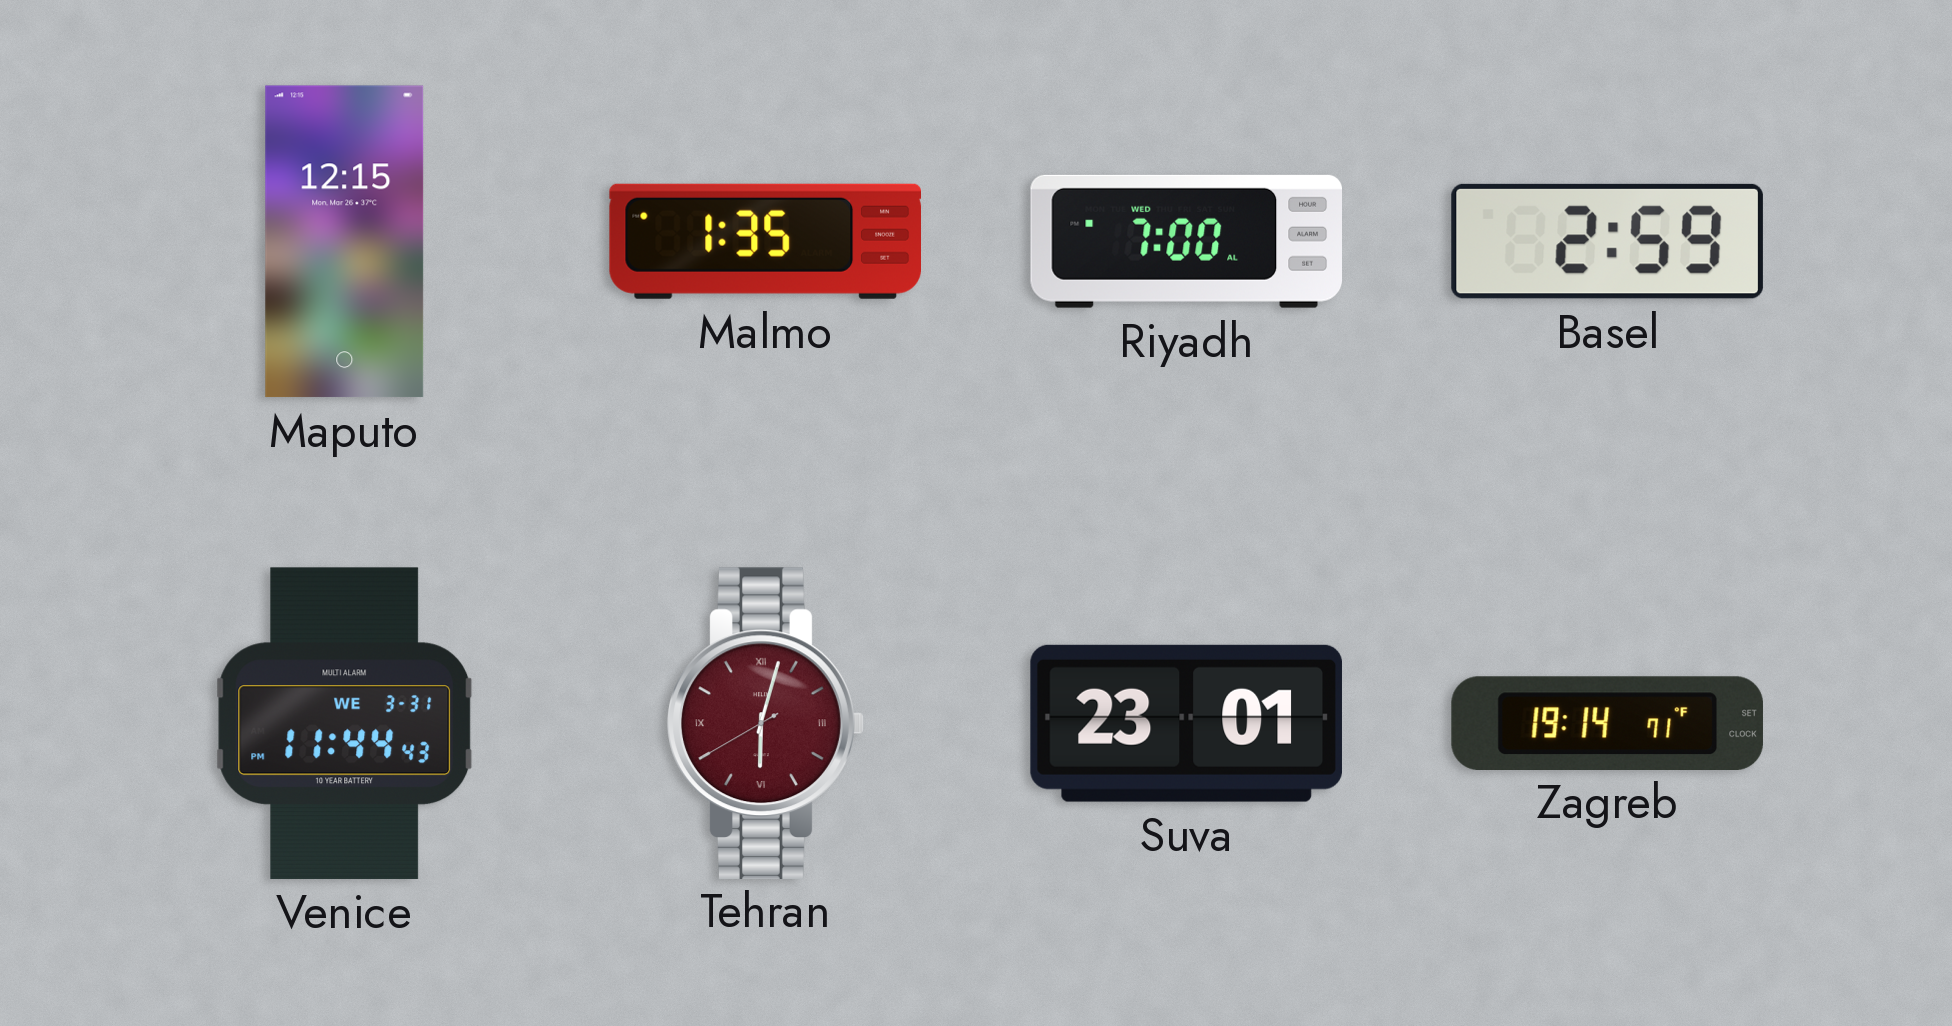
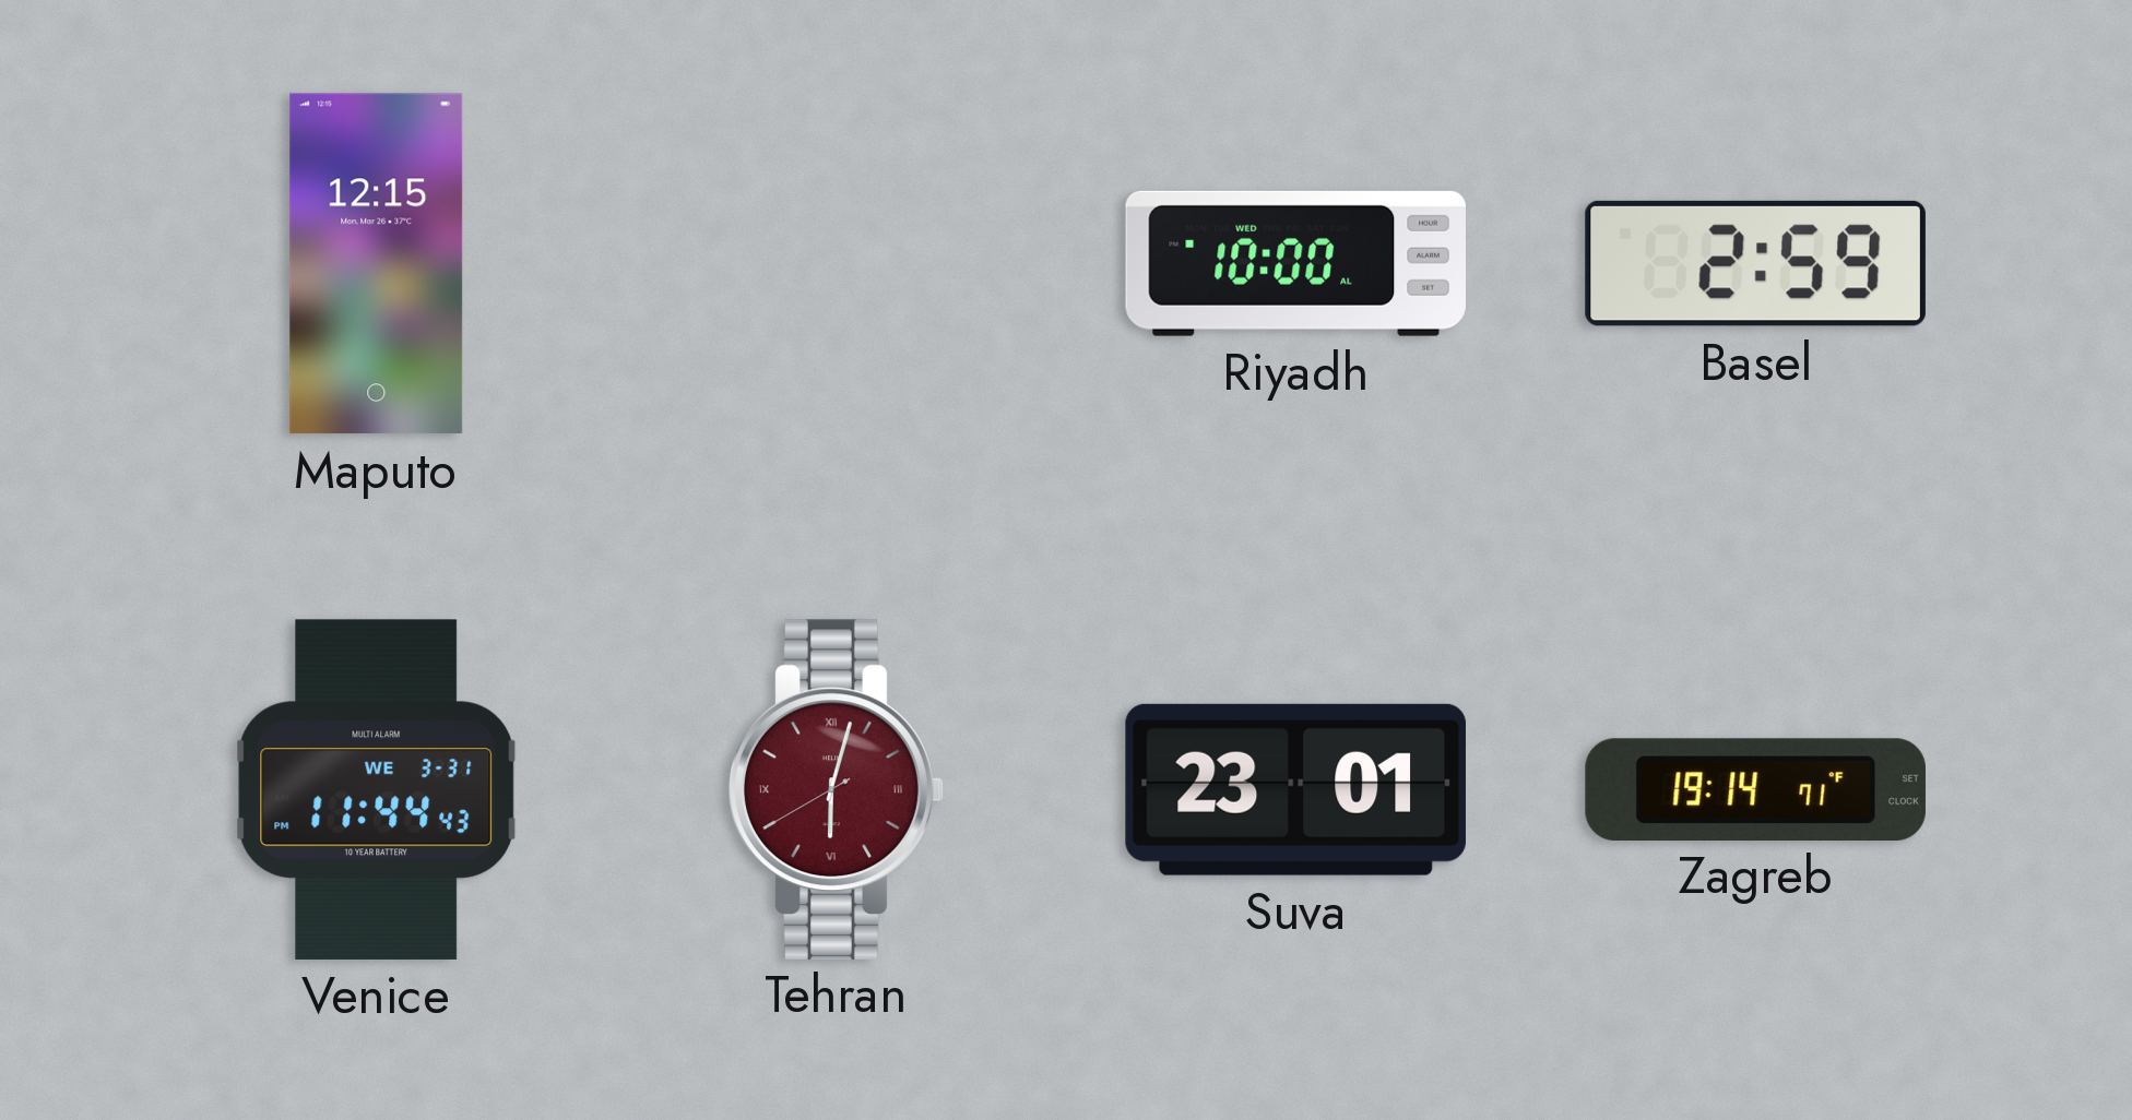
Malmo: 1:35 -> none (765, 241)
Riyadh: 7:00 -> 10:00 (1295, 263)
